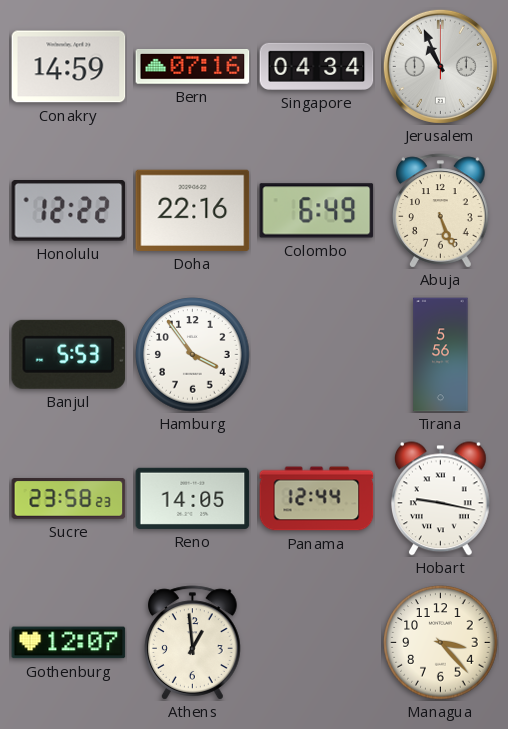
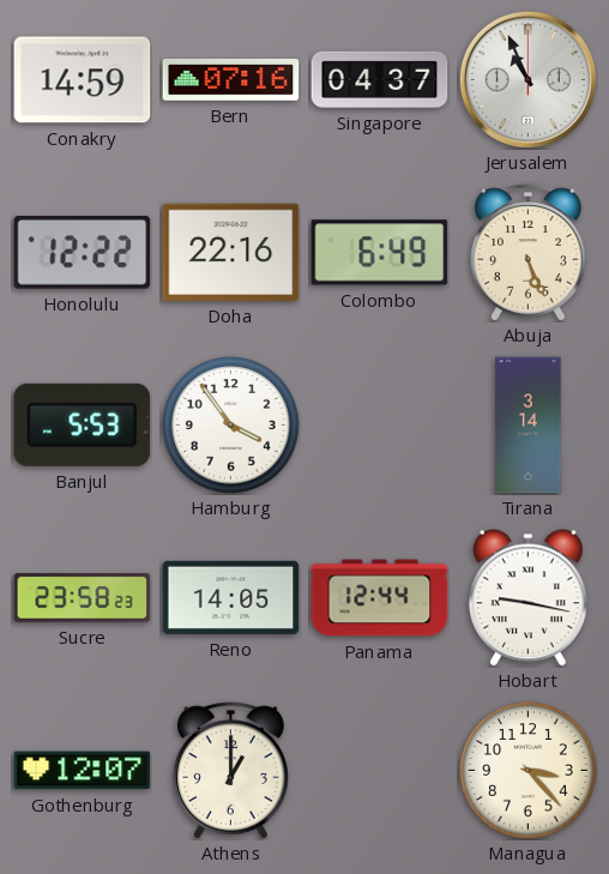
Singapore: 04:34 -> 04:37 (380, 79)
Tirana: 5:56 -> 3:14 (529, 426)
Athens: 12:59 -> 1:00 (231, 771)
